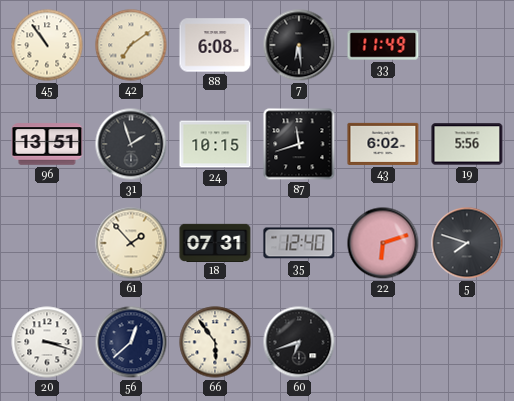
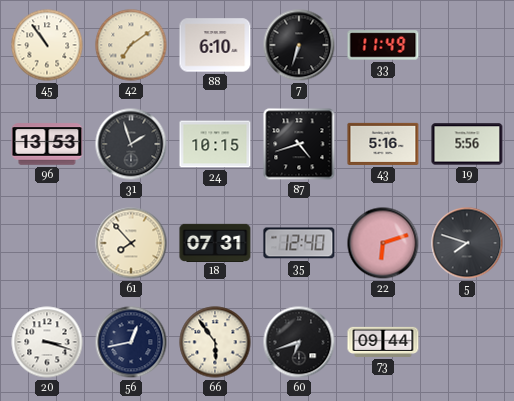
88: 6:08 -> 6:10 (215, 45)
7: 6:29 -> 6:33 (299, 45)
96: 13:51 -> 13:53 (47, 144)
87: 11:42 -> 4:42 (299, 144)
43: 6:02 -> 5:16 (383, 144)
61: 1:53 -> 7:53 (131, 243)
56: 12:38 -> 12:43 (131, 342)
73: none -> 09:44 (383, 342)
